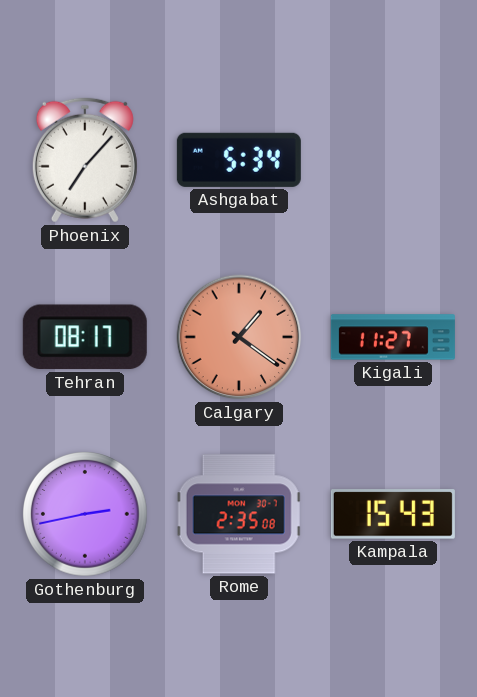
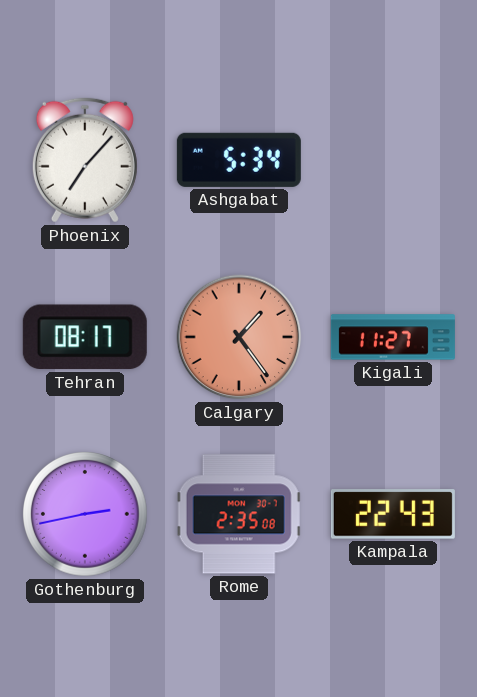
Calgary: 1:21 -> 1:24 (239, 337)
Kampala: 15:43 -> 22:43 (393, 514)
